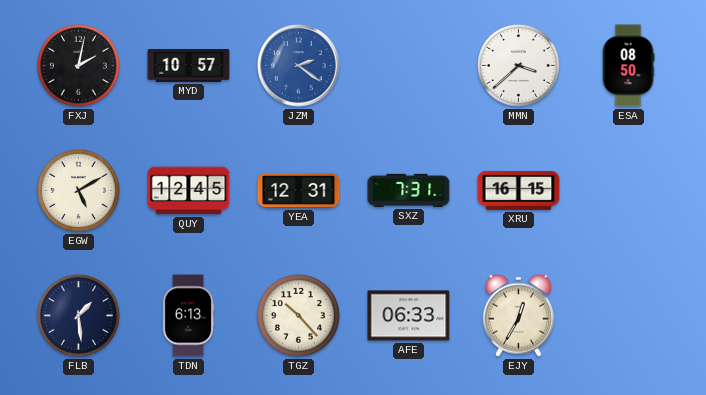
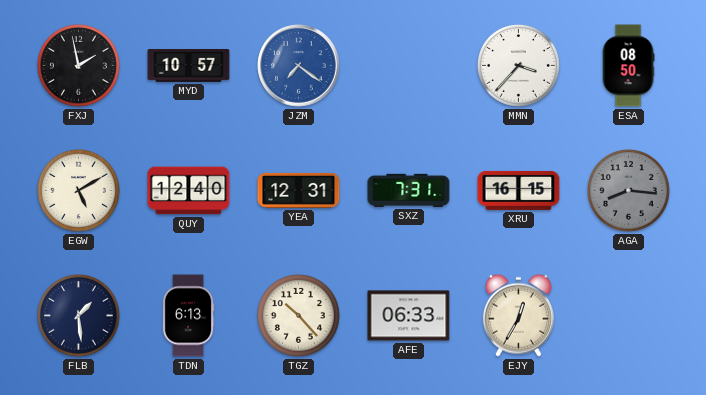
FXJ: 2:02 -> 1:58 (78, 65)
JZM: 2:21 -> 7:21 (299, 66)
MMN: 3:38 -> 3:37 (518, 65)
QUY: 12:45 -> 12:40 (189, 191)
AGA: none -> 8:16 (628, 190)
